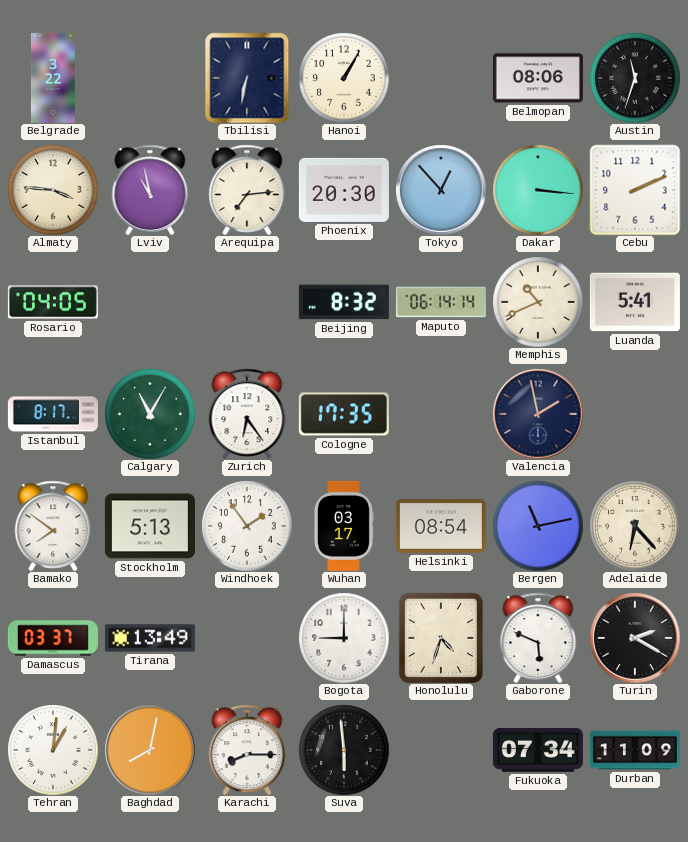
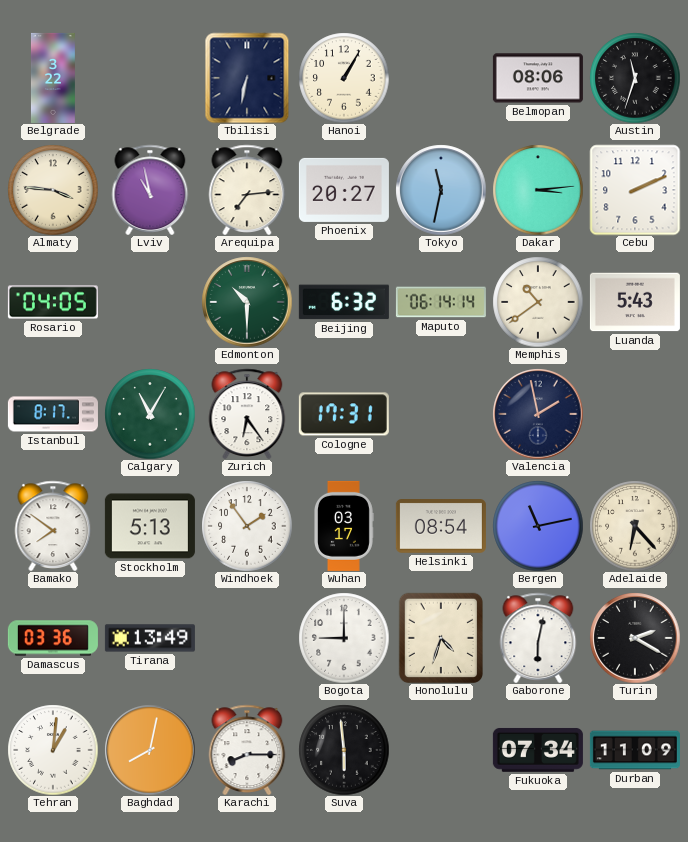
Phoenix: 20:30 -> 20:27 (344, 190)
Tokyo: 12:53 -> 11:32 (441, 190)
Dakar: 3:16 -> 3:14 (538, 190)
Edmonton: none -> 10:30 (247, 302)
Beijing: 8:32 -> 6:32 (344, 302)
Memphis: 10:41 -> 10:39 (538, 302)
Luanda: 5:41 -> 5:43 (635, 302)
Cologne: 17:35 -> 17:31 (344, 414)
Damascus: 03:37 -> 03:36 (53, 638)
Gaborone: 5:49 -> 6:02 (538, 637)
